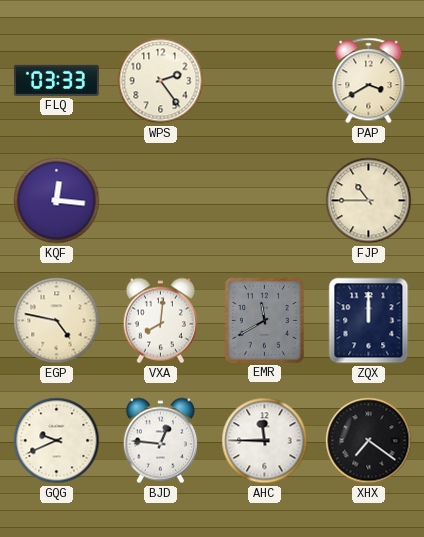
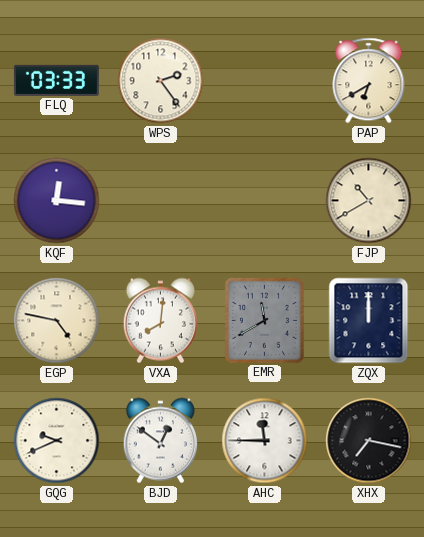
PAP: 3:40 -> 6:40 (369, 81)
FJP: 10:45 -> 10:40 (369, 201)
BJD: 12:46 -> 12:51 (160, 441)
XHX: 7:21 -> 7:17 (369, 441)
